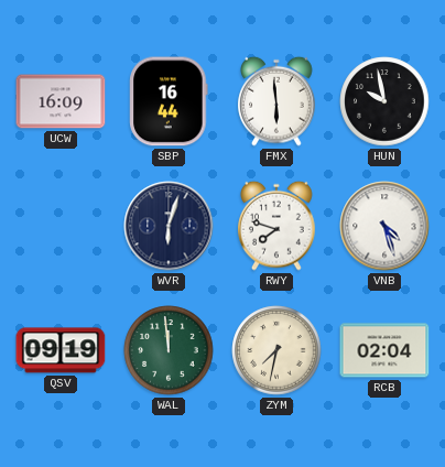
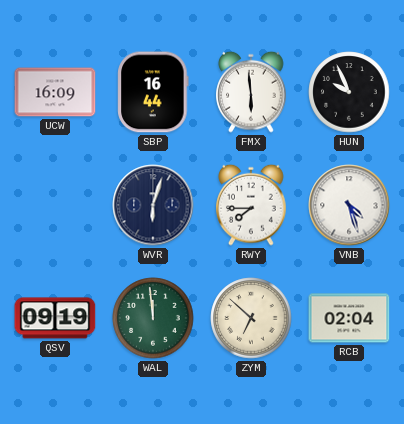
HUN: 9:58 -> 9:56 (349, 92)
RWY: 7:48 -> 7:45 (251, 205)
ZYM: 7:32 -> 6:52 (251, 318)
